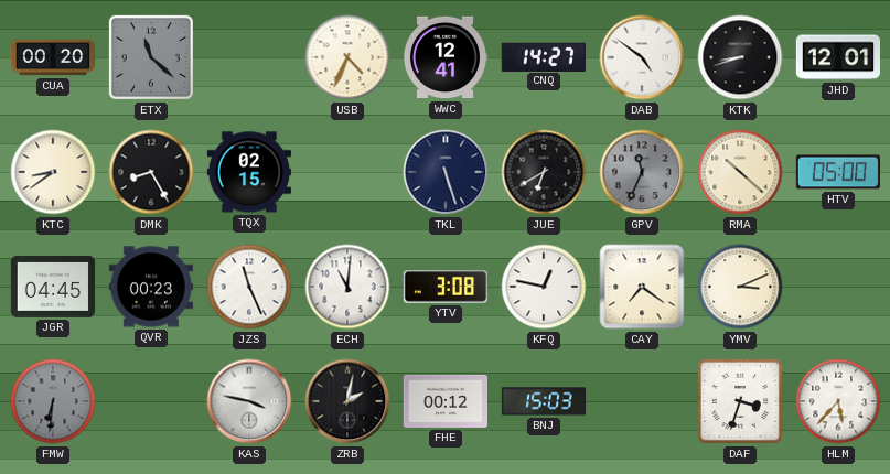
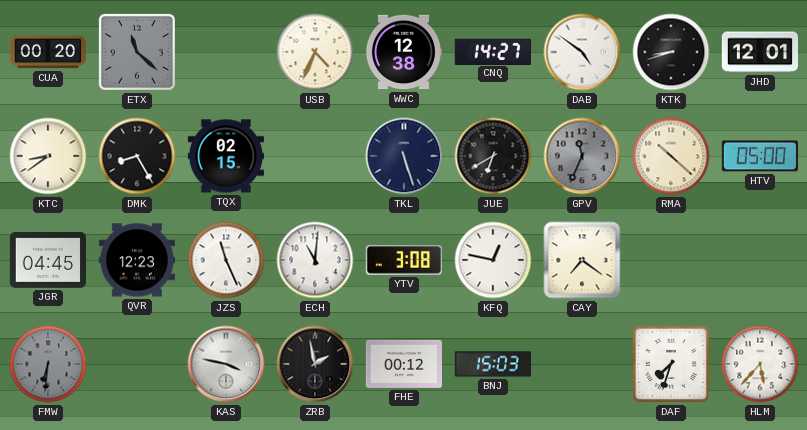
WWC: 12:41 -> 12:38 (403, 52)
QVR: 00:23 -> 12:23 (136, 260)
YMV: 3:11 -> none (740, 287)
ZRB: 2:02 -> 1:58 (315, 364)
DAF: 3:33 -> 7:33 (671, 364)
